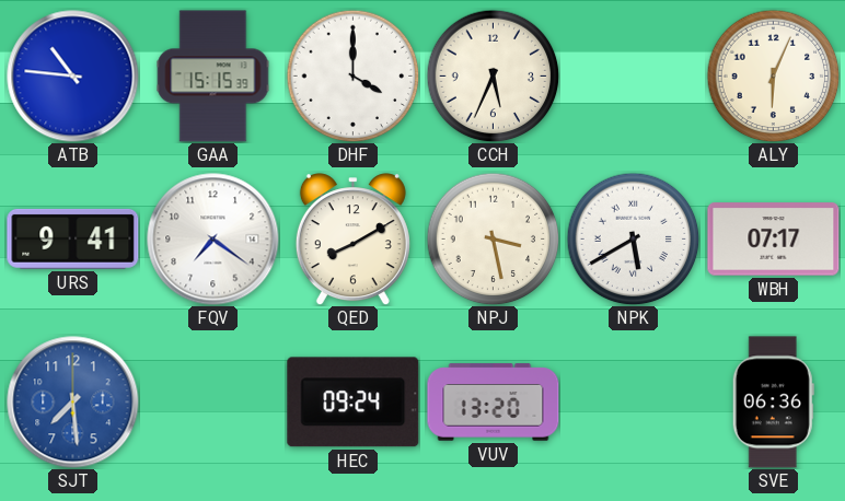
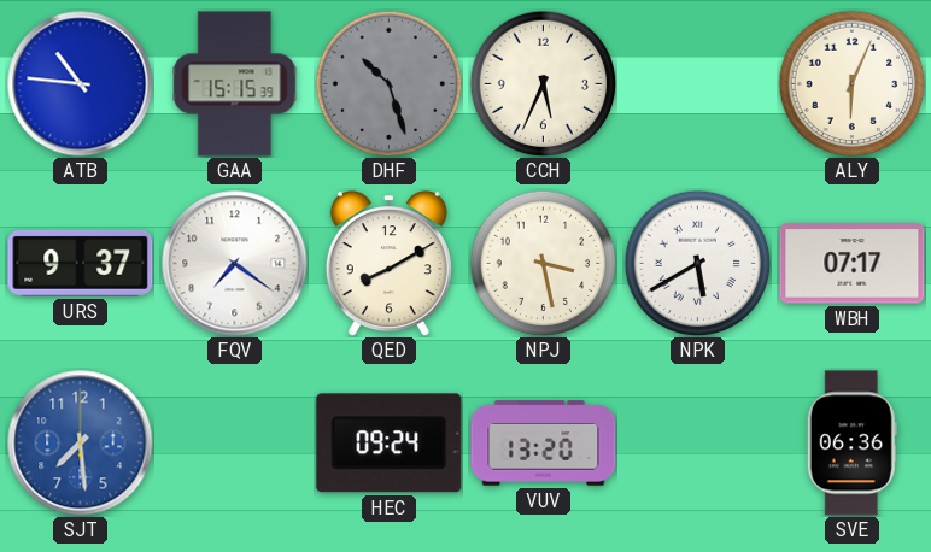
DHF: 4:00 -> 10:27 (388, 83)
DHF dial: white -> grey (388, 83)
URS: 9:41 -> 9:37 (81, 263)
